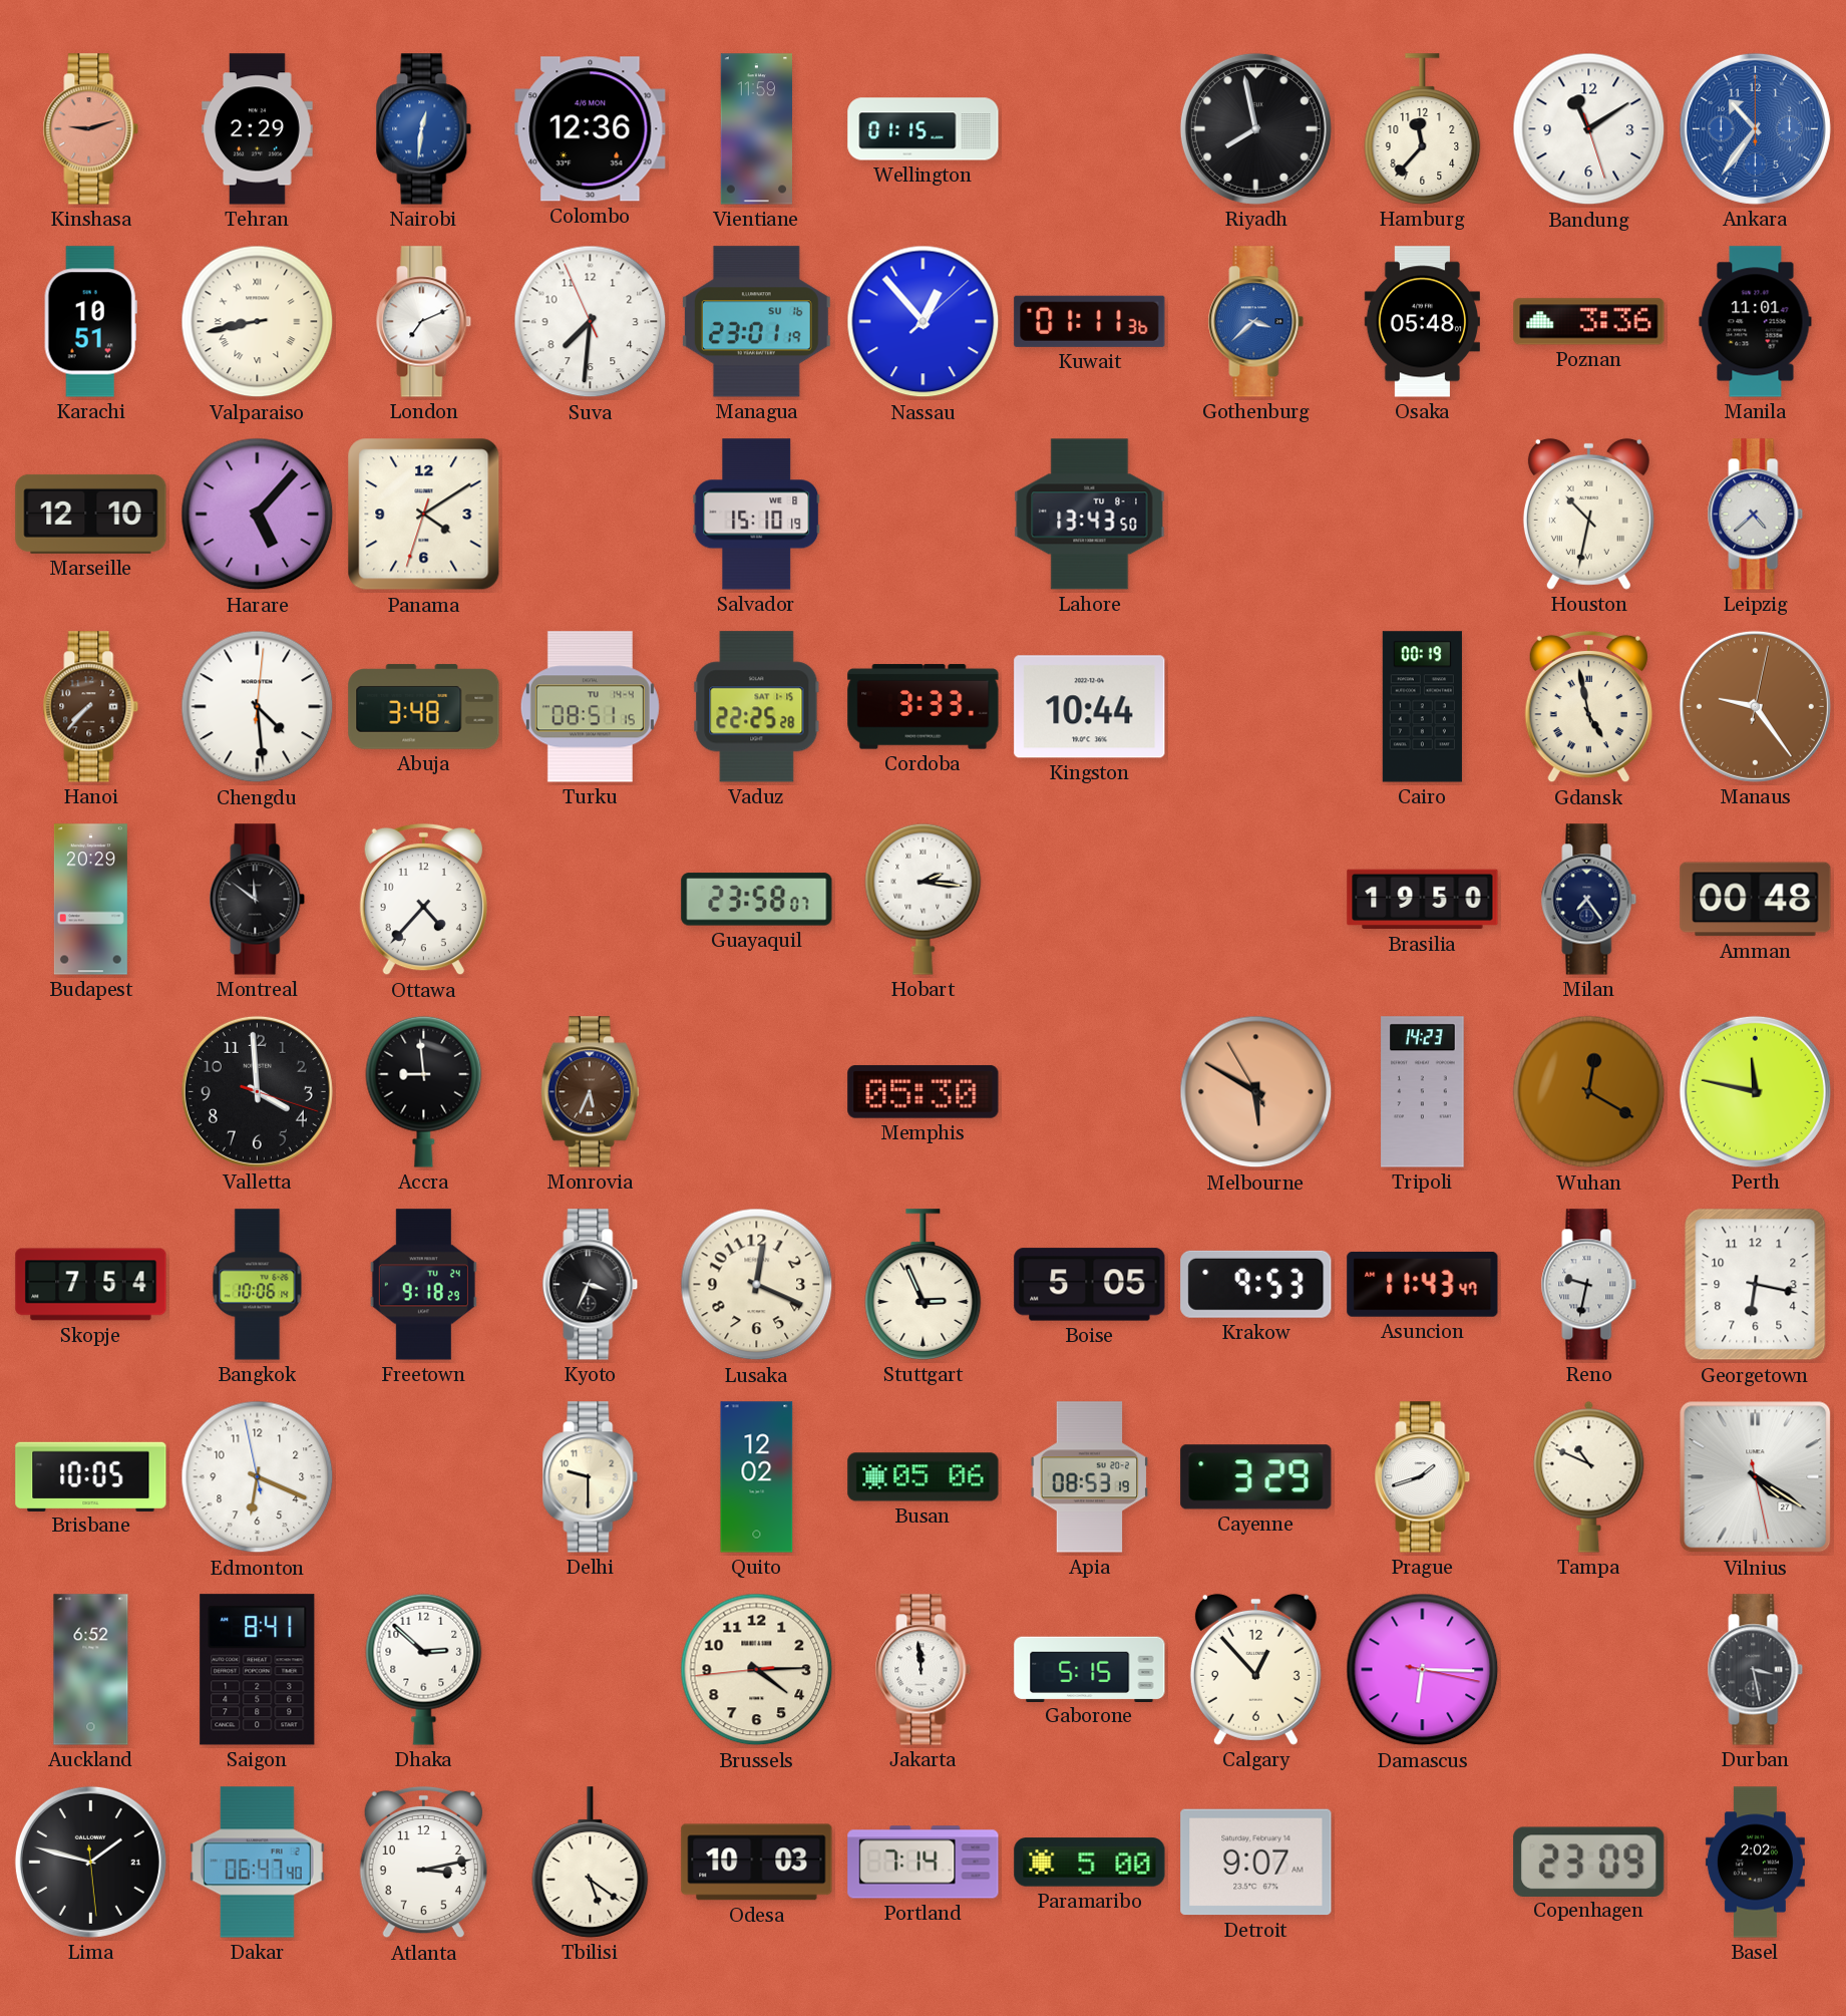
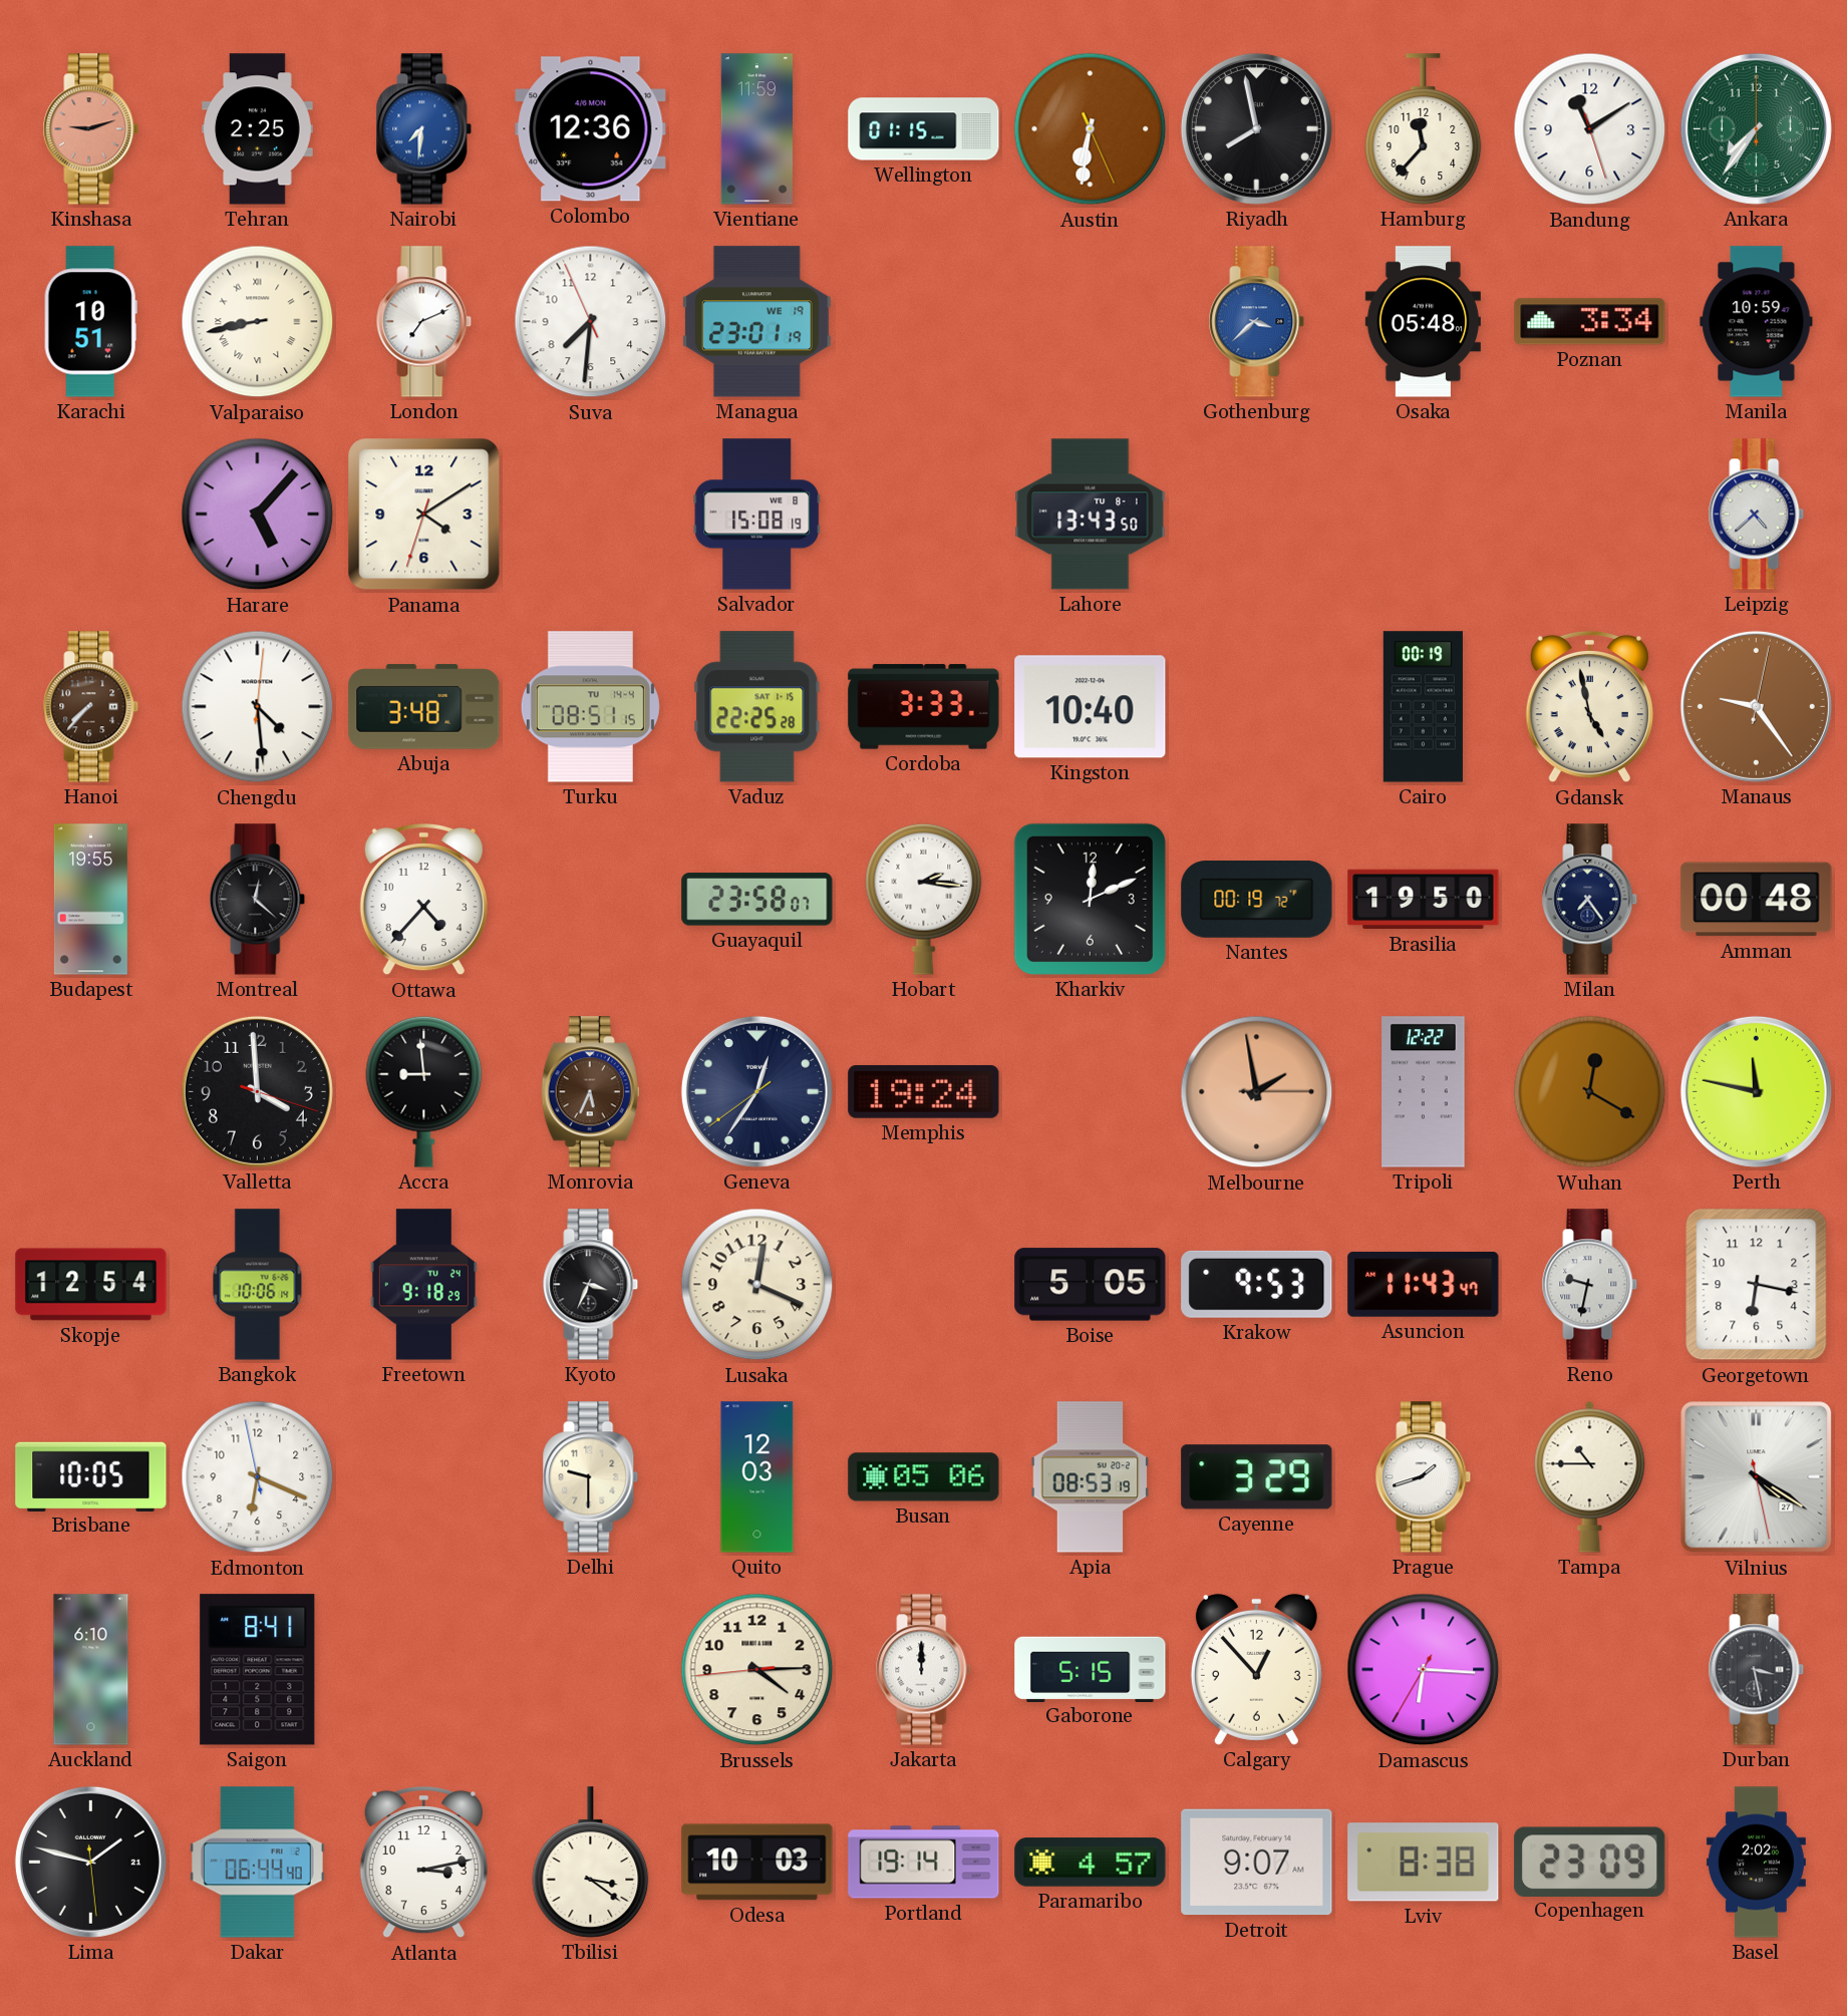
Tehran: 2:29 -> 2:25 (258, 129)
Nairobi: 12:31 -> 7:31 (424, 129)
Austin: none -> 6:31 (1091, 129)
Ankara: 10:36 -> 7:36 (1756, 128)
Ankara dial: blue -> green (1756, 128)
Managua date: SU 16 -> WE 19 (756, 322)
Nassau: 12:53 -> none (924, 322)
Kuwait: 01:11 -> none (1090, 321)
Poznan: 3:36 -> 3:34 (1590, 322)
Manila: 11:01 -> 10:59 (1757, 322)
Marseille: 12:10 -> none (91, 514)
Salvador: 15:10 -> 15:08 (757, 515)
Houston: 10:32 -> none (1588, 514)
Kingston: 10:44 -> 10:40 (1091, 707)
Budapest: 20:29 -> 19:55 (90, 900)
Montreal: 11:51 -> 12:22 (258, 900)
Kharkiv: none -> 12:11 (1090, 899)
Nantes: none -> 00:19 (1257, 900)
Geneva: none -> 12:35 (756, 1091)
Memphis: 05:30 -> 19:24 (924, 1092)
Melbourne: 5:49 -> 1:58 (1257, 1092)
Tripoli: 14:23 -> 12:22 (1424, 1092)
Skopje: 7:54 -> 12:54 (91, 1285)
Stuttgart: 2:56 -> none (924, 1285)
Quito: 12:02 -> 12:03 (757, 1477)
Tampa: 10:49 -> 10:45 (1590, 1476)
Auckland: 6:52 -> 6:10 (91, 1670)
Dhaka: 2:52 -> none (424, 1669)
Jakarta: 11:59 -> 12:00 (924, 1670)
Damascus: 6:15:17 -> 6:15:35 (1424, 1670)
Dakar: 06:47 -> 06:44 (257, 1863)
Tbilisi: 5:21 -> 3:21 (591, 1863)
Portland: 7:14 -> 19:14 (924, 1863)
Paramaribo: 5:00 -> 4:57 (1091, 1863)
Lviv: none -> 8:38 (1424, 1863)
